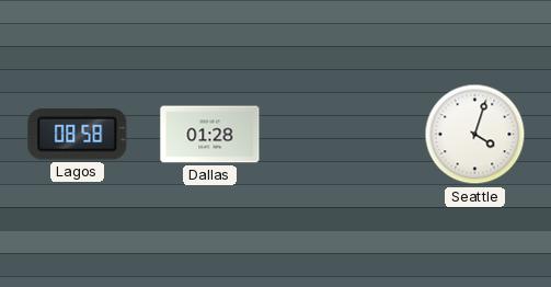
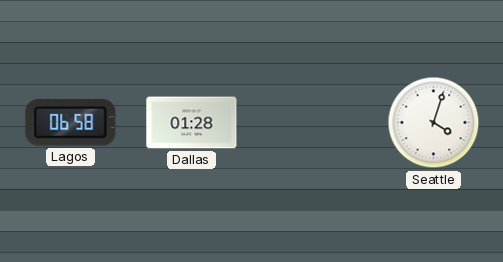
Lagos: 08:58 -> 06:58 (71, 123)
